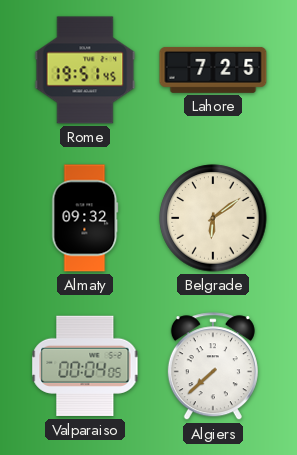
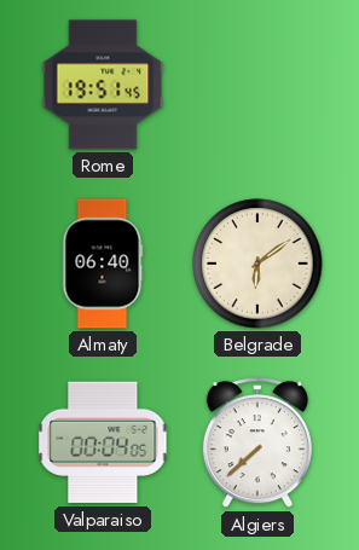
Lahore: 7:25 -> none (213, 70)
Almaty: 09:32 -> 06:40 (103, 264)
